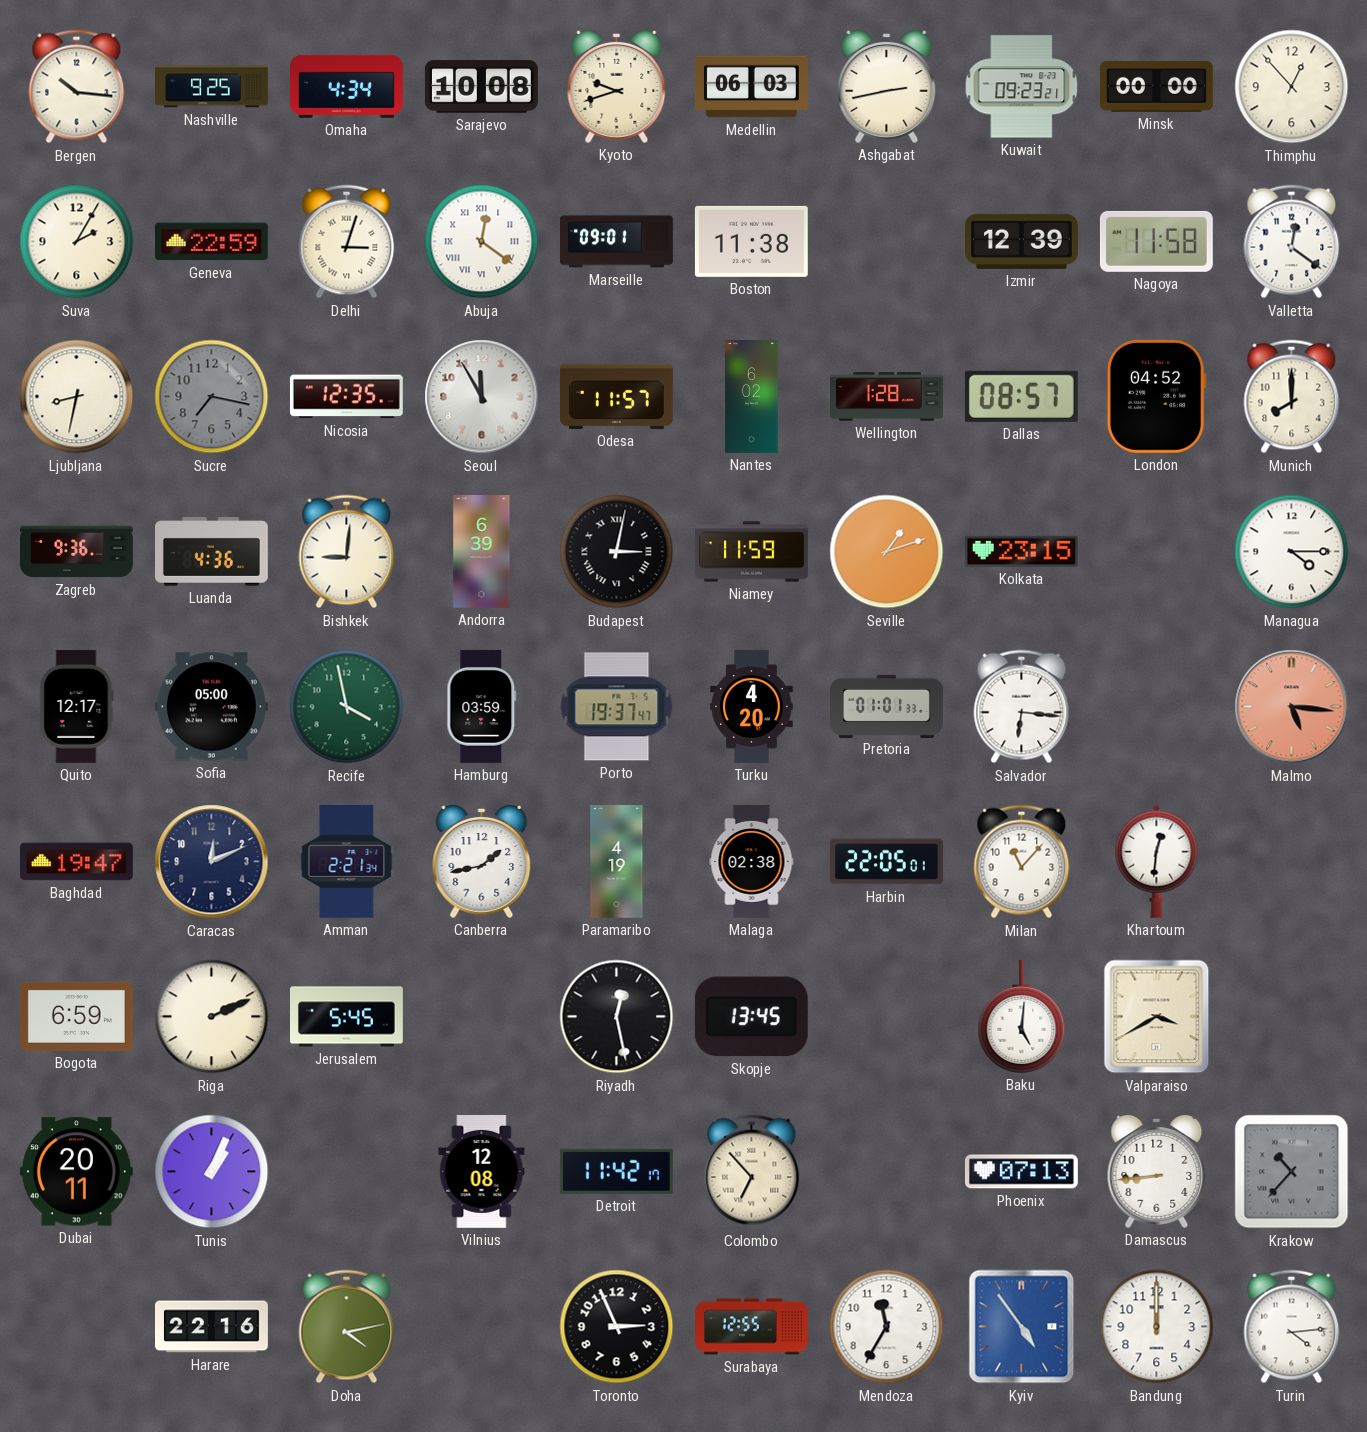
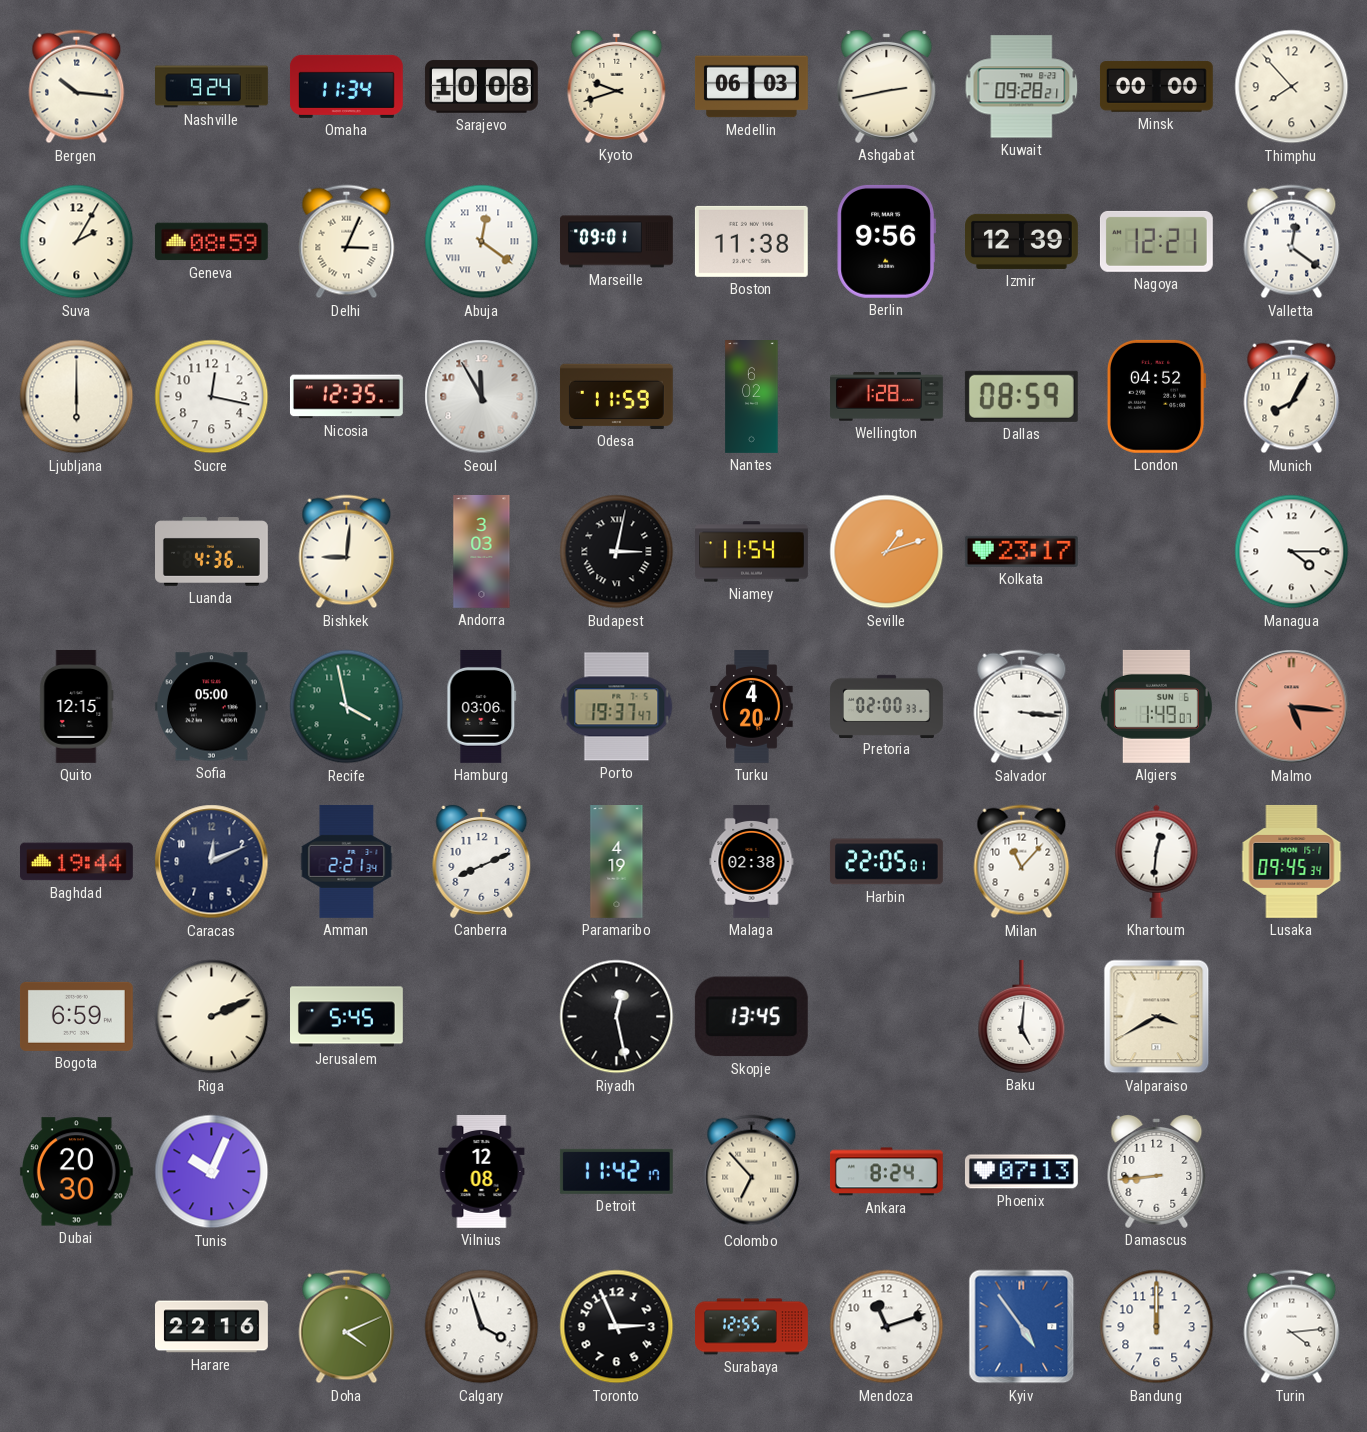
Nashville: 9:25 -> 9:24 (212, 87)
Omaha: 4:34 -> 11:34 (346, 86)
Kuwait: 09:23 -> 09:28 (1022, 87)
Thimphu: 12:53 -> 7:53 (1292, 87)
Geneva: 22:59 -> 08:59 (211, 242)
Delhi: 3:03 -> 3:04 (347, 242)
Berlin: none -> 9:56 (886, 241)
Nagoya: 11:58 -> 12:21 (1156, 241)
Ljubljana: 8:32 -> 6:00 (77, 397)
Sucre: 7:17 -> 12:17 (212, 397)
Sucre dial: grey -> white (212, 397)
Odesa: 11:57 -> 11:59 (616, 396)
Dallas: 08:57 -> 08:59 (1021, 396)
Munich: 8:00 -> 8:05 (1292, 397)
Zagreb: 9:36 -> none (77, 552)
Andorra: 6:39 -> 3:03 (482, 552)
Niamey: 11:59 -> 11:54 (752, 552)
Kolkata: 23:15 -> 23:17 (1021, 551)
Quito: 12:17 -> 12:15 (77, 706)
Hamburg: 03:59 -> 03:06 (482, 706)
Pretoria: 01:01 -> 02:00 (887, 706)
Salvador: 6:16 -> 3:16 (1022, 707)
Algiers: none -> 1:49 (1156, 706)
Baghdad: 19:47 -> 19:44 (76, 862)
Canberra: 1:43 -> 8:11 (482, 861)
Lusaka: none -> 09:45 (1292, 861)
Dubai: 20:11 -> 20:30 (76, 1172)
Tunis: 1:04 -> 10:04 (212, 1172)
Ankara: none -> 8:24 (886, 1172)
Krakow: 10:37 -> none (1292, 1172)
Doha: 4:13 -> 4:11 (347, 1327)
Calgary: none -> 3:57 (482, 1327)
Mendoza: 11:35 -> 11:12 (887, 1327)
